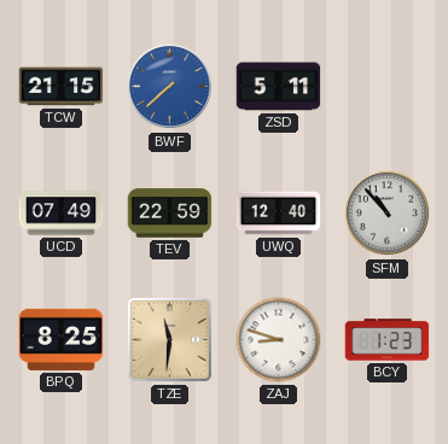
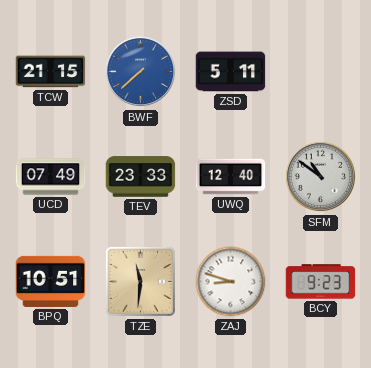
TEV: 22:59 -> 23:33 (141, 177)
SFM: 10:53 -> 10:51 (321, 177)
BPQ: 8:25 -> 10:51 (51, 281)
BCY: 1:23 -> 9:23 (321, 282)
